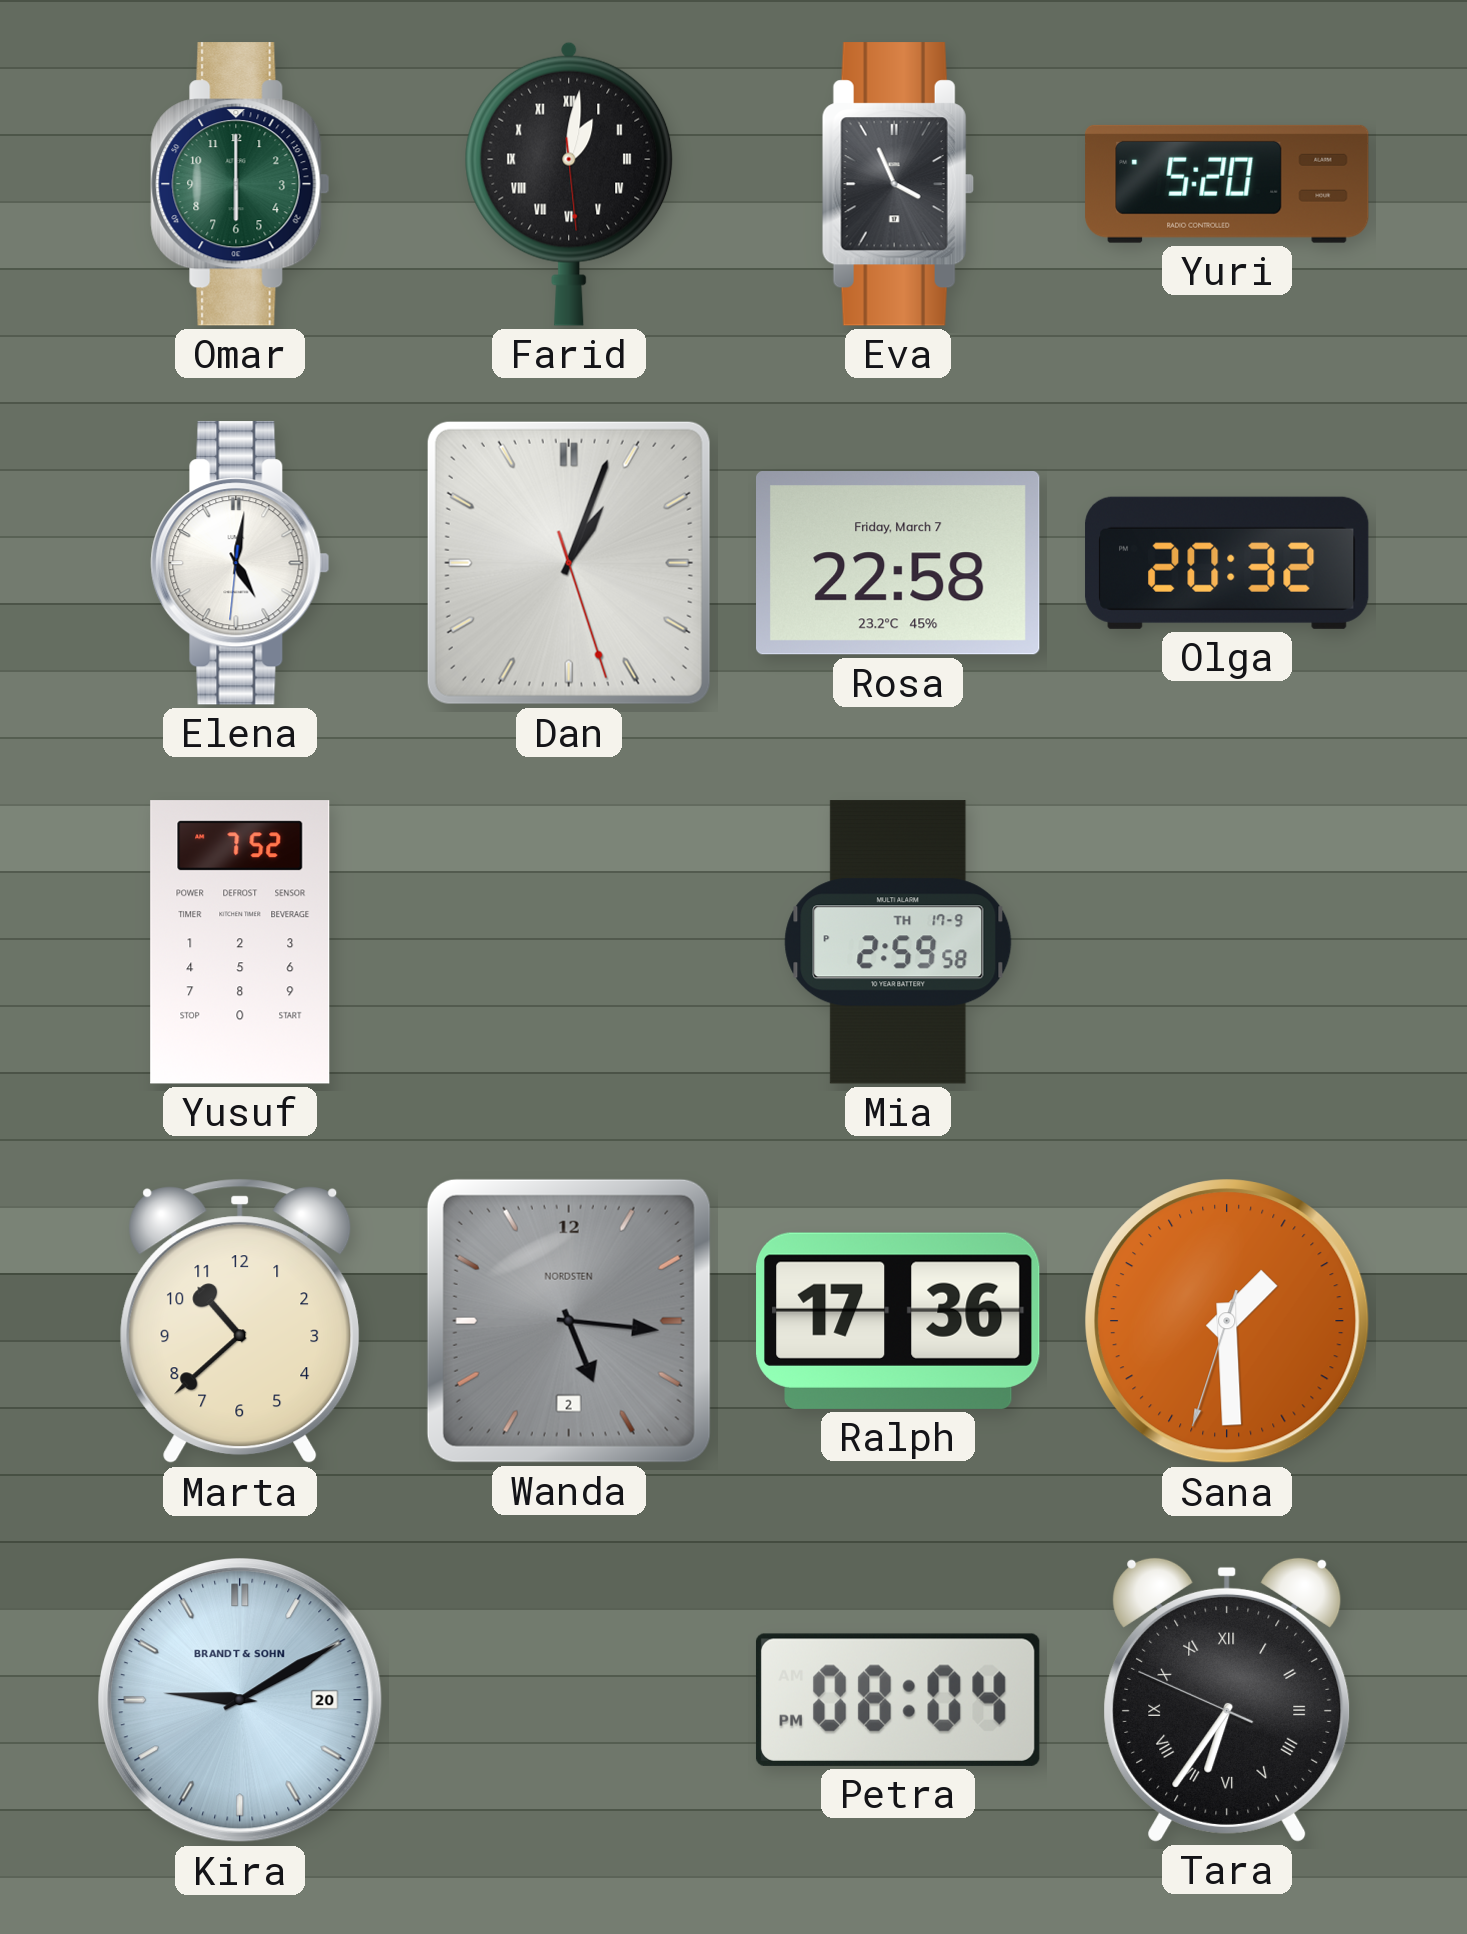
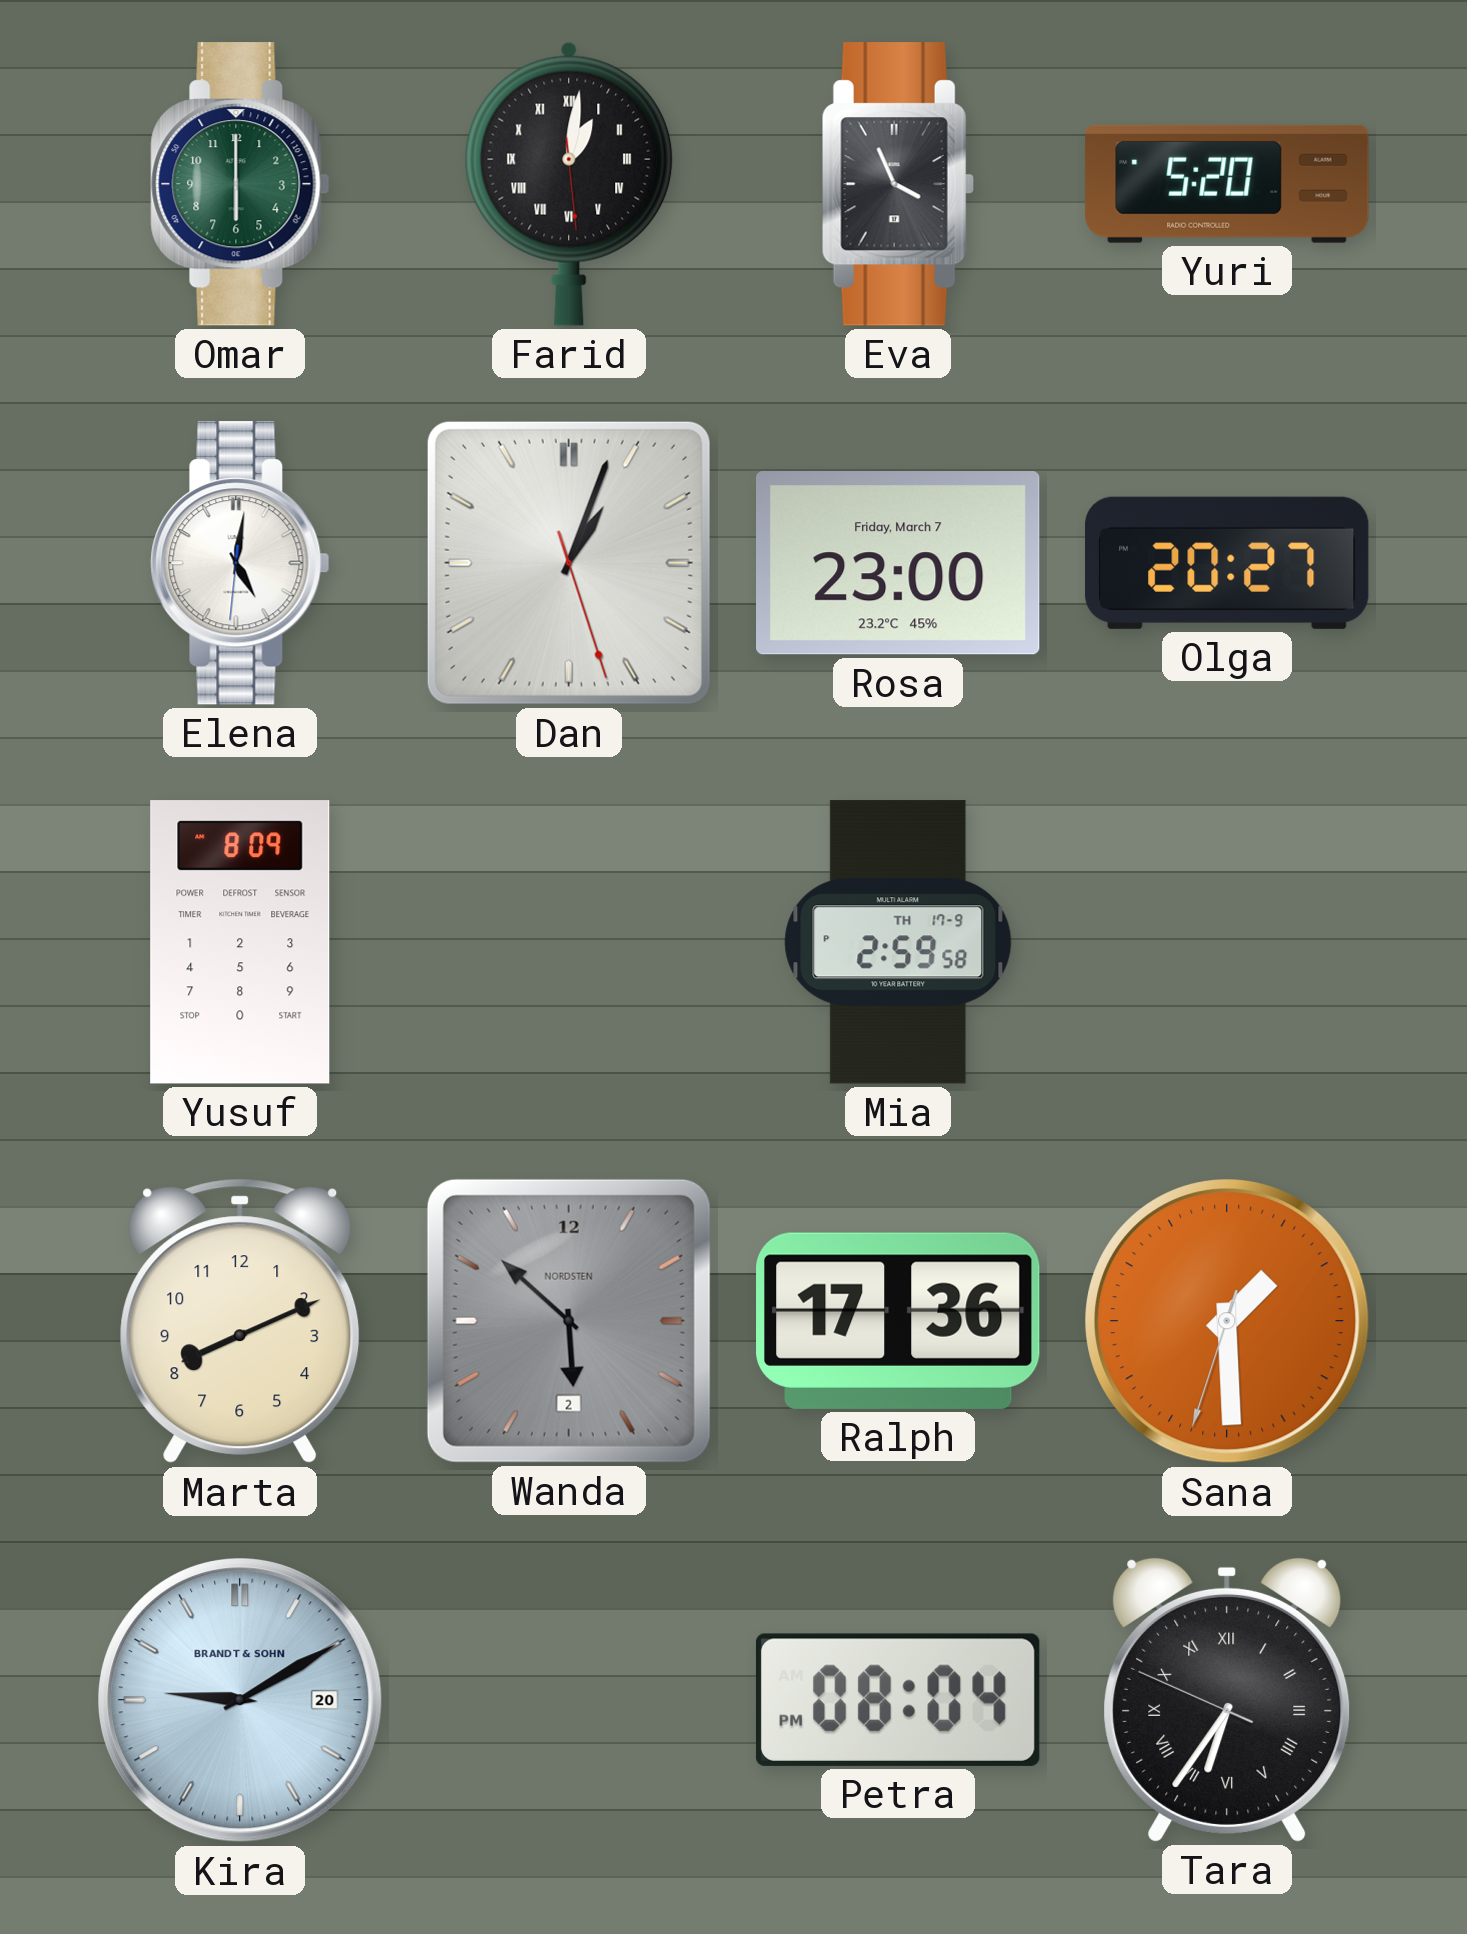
Rosa: 22:58 -> 23:00 (899, 563)
Olga: 20:32 -> 20:27 (1227, 563)
Yusuf: 7:52 -> 8:09 (240, 942)
Marta: 10:38 -> 8:11 (240, 1321)
Wanda: 5:16 -> 5:52 (569, 1321)
